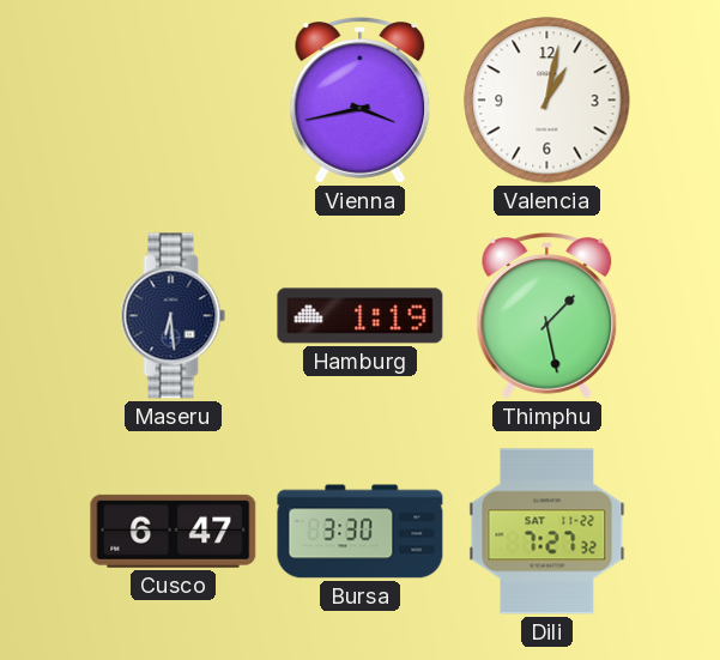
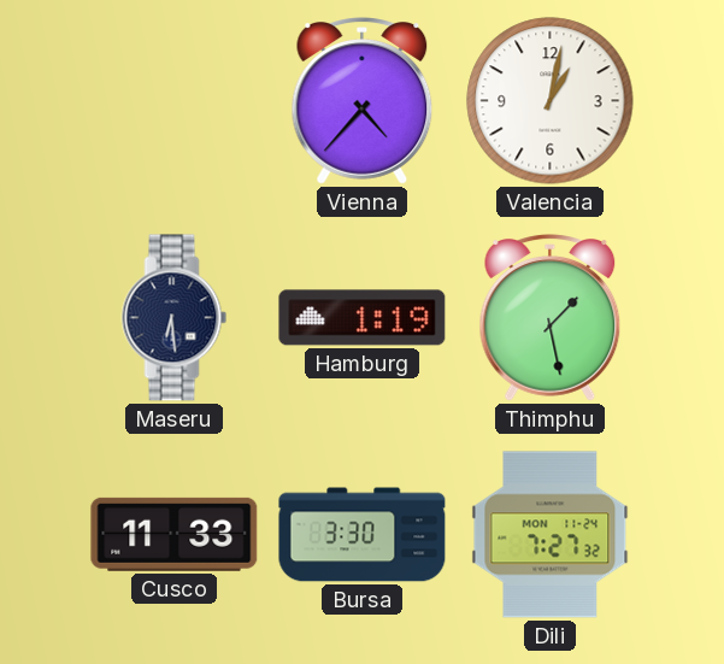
Vienna: 3:43 -> 4:37 (363, 101)
Cusco: 6:47 -> 11:33 (175, 534)
Dili date: SAT 11-22 -> MON 11-24 (551, 535)
